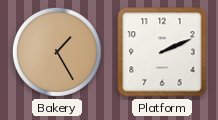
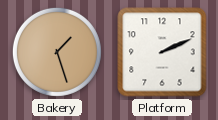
Bakery: 1:25 -> 1:27 (57, 52)
